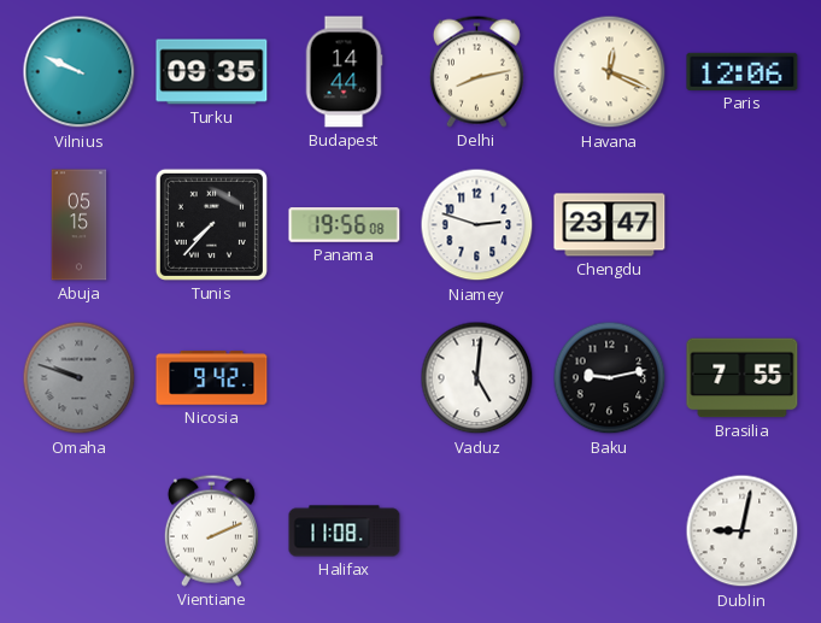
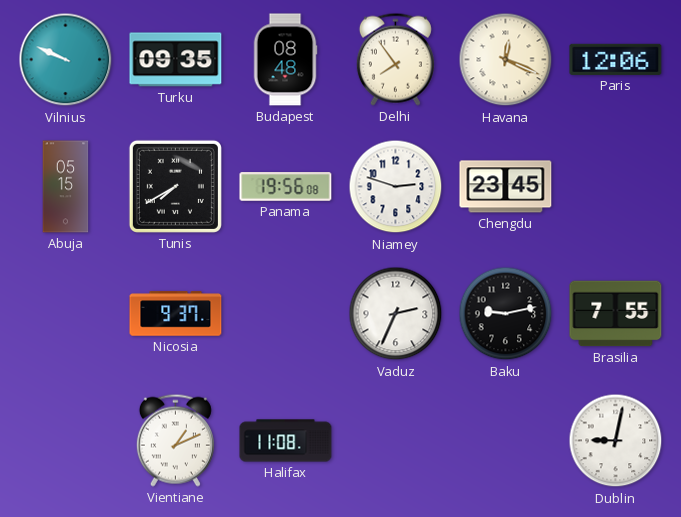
Budapest: 14:44 -> 08:48 (285, 60)
Delhi: 8:13 -> 7:54 (395, 59)
Tunis: 7:37 -> 7:40 (175, 186)
Chengdu: 23:47 -> 23:45 (506, 187)
Omaha: 9:48 -> none (80, 378)
Nicosia: 9:42 -> 9:37 (176, 314)
Vaduz: 5:01 -> 2:34 (396, 314)
Vientiane: 2:11 -> 1:11 (175, 440)
